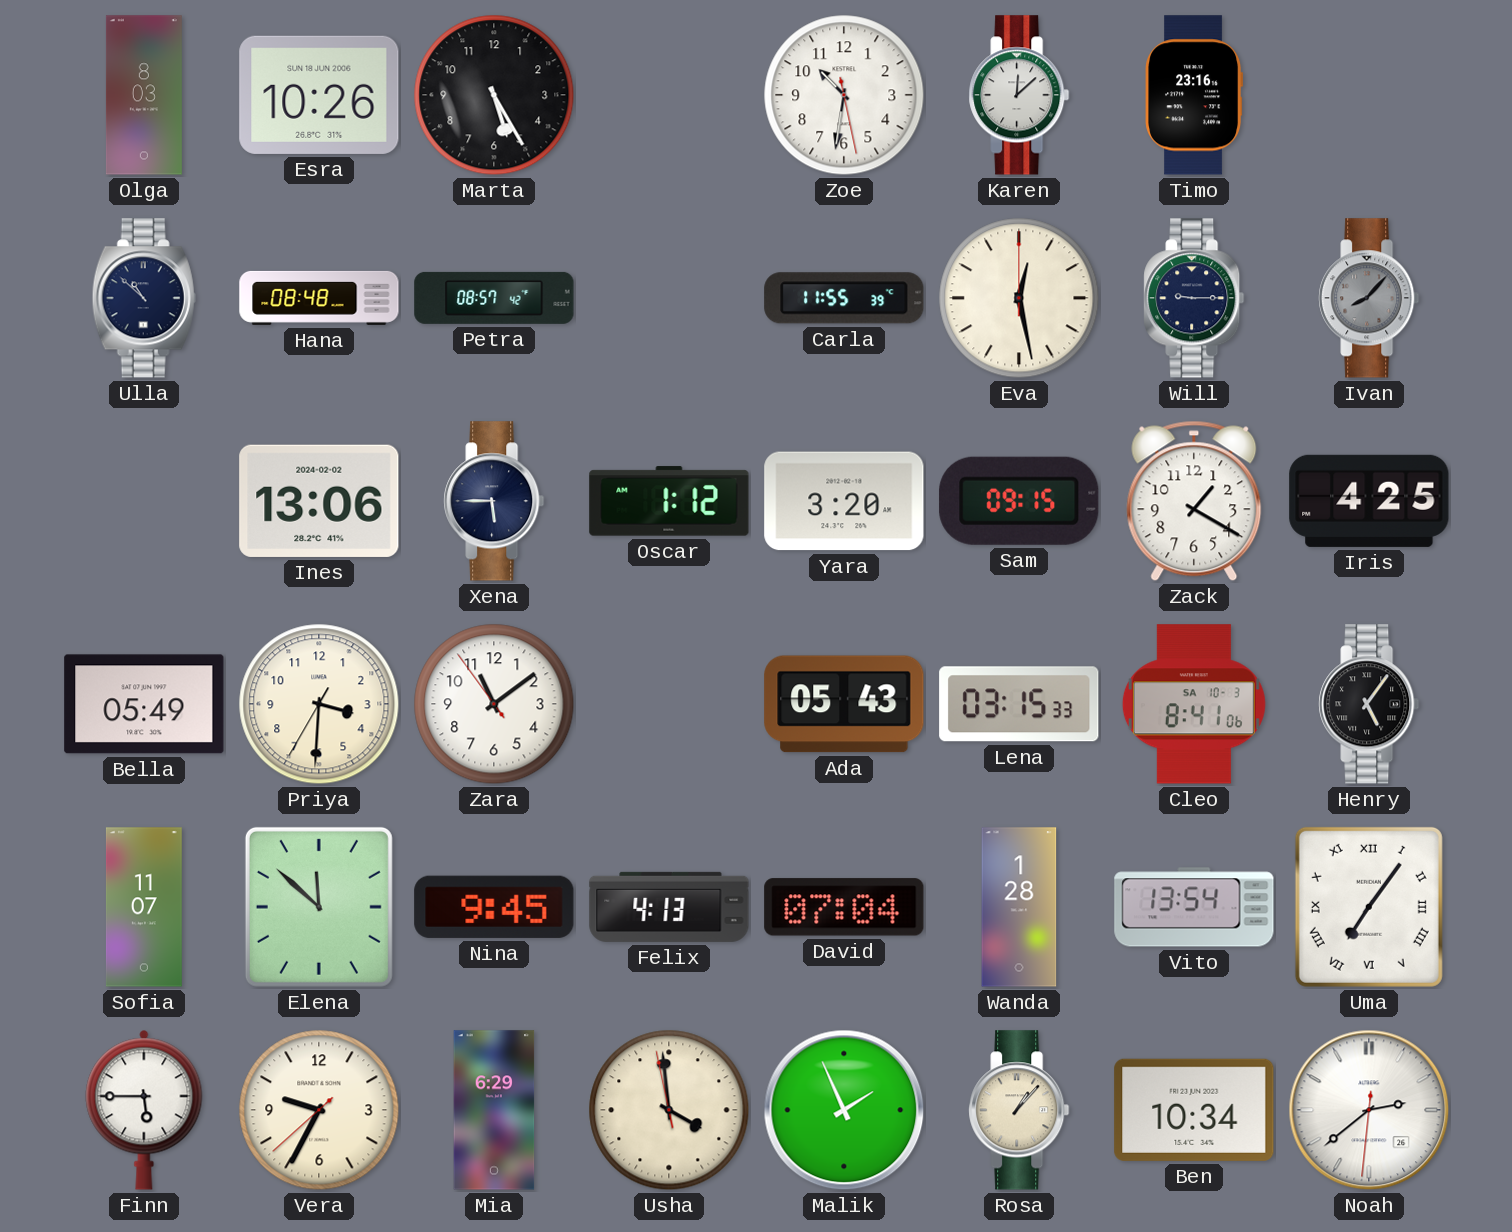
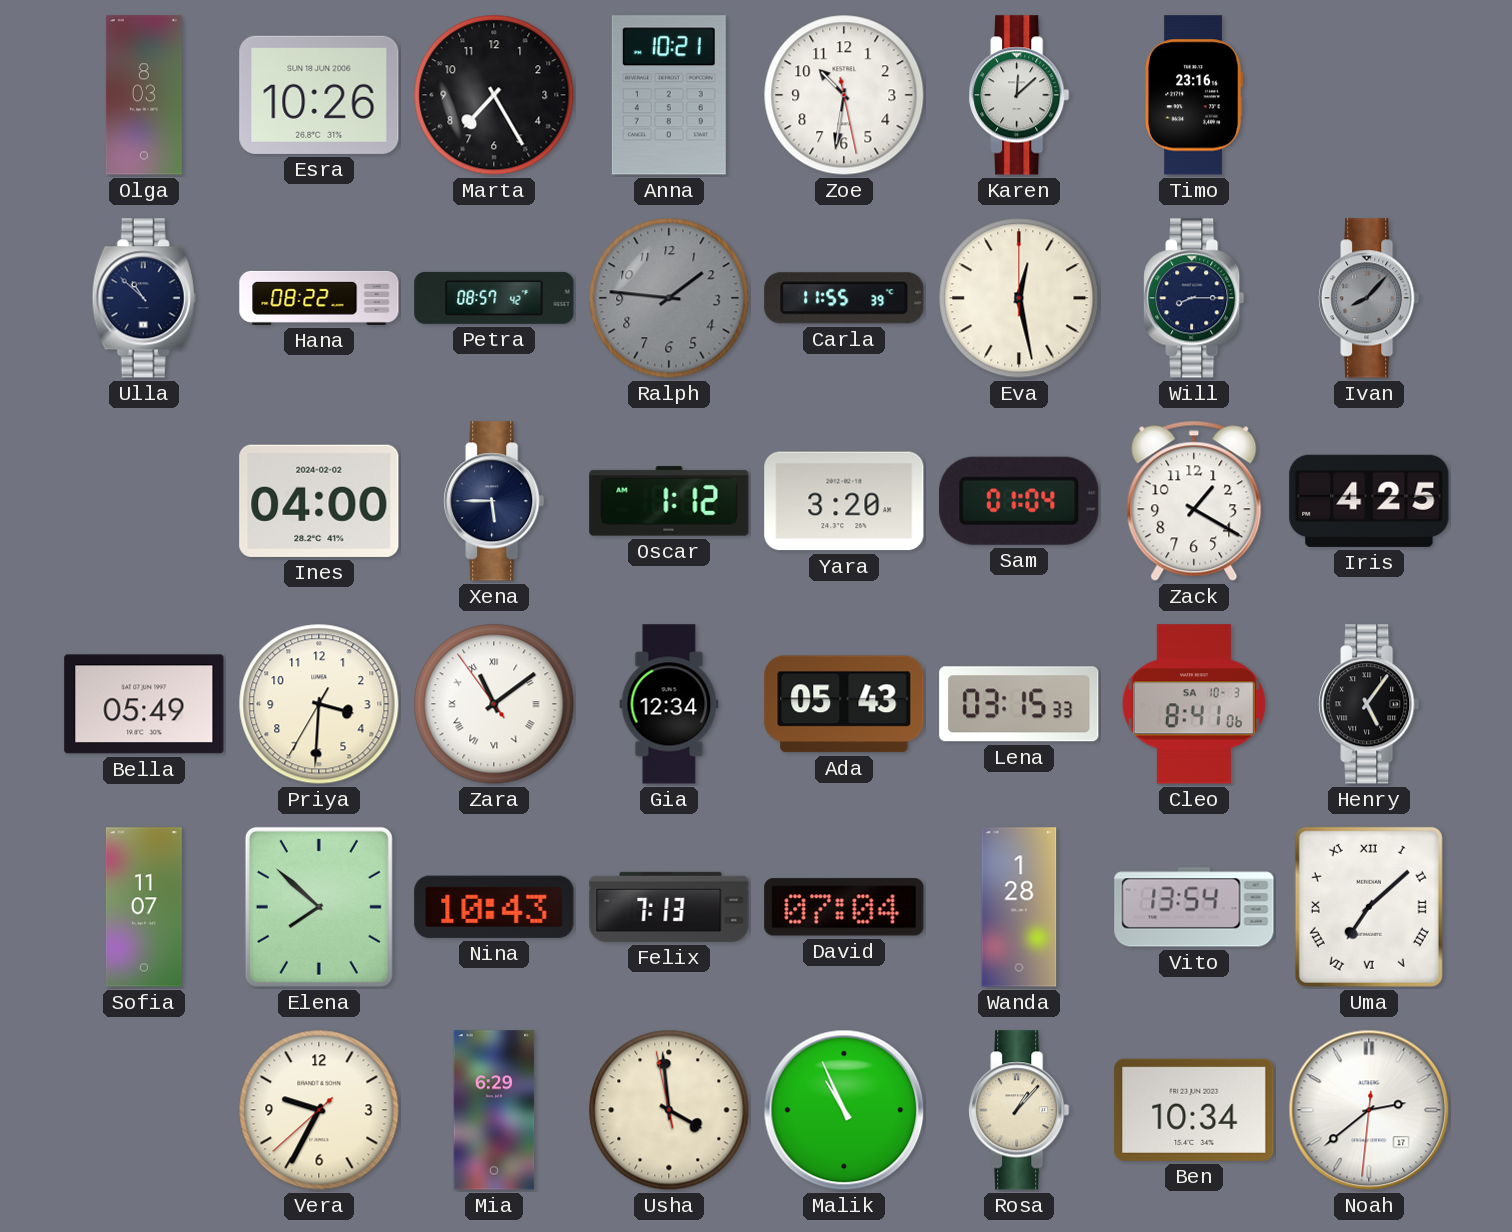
Marta: 5:25 -> 7:25 (494, 95)
Anna: none -> 10:21 (669, 95)
Hana: 08:48 -> 08:22 (319, 298)
Ralph: none -> 1:46 (669, 298)
Will: 9:15 -> 8:15 (1194, 298)
Ines: 13:06 -> 04:00 (319, 501)
Sam: 09:15 -> 01:04 (1019, 501)
Zara numerals: Arabic -> Roman (494, 704)
Gia: none -> 12:34 (669, 704)
Elena: 11:52 -> 7:52 (319, 907)
Nina: 9:45 -> 10:43 (494, 907)
Felix: 4:13 -> 7:13 (669, 907)
Uma: 7:06 -> 7:08 (1369, 907)
Finn: 5:45 -> none (144, 1110)
Malik: 1:56 -> 10:56 (844, 1110)
Noah date: 26 -> 17 (1369, 1110)
